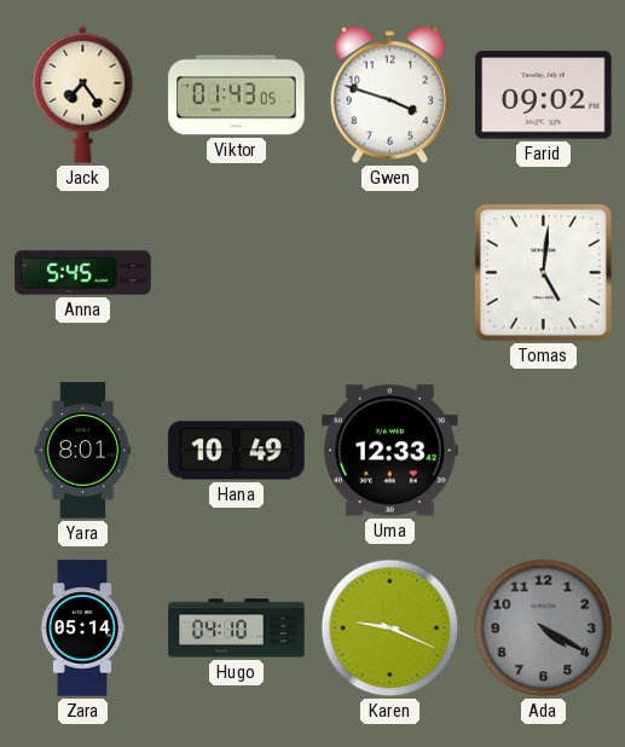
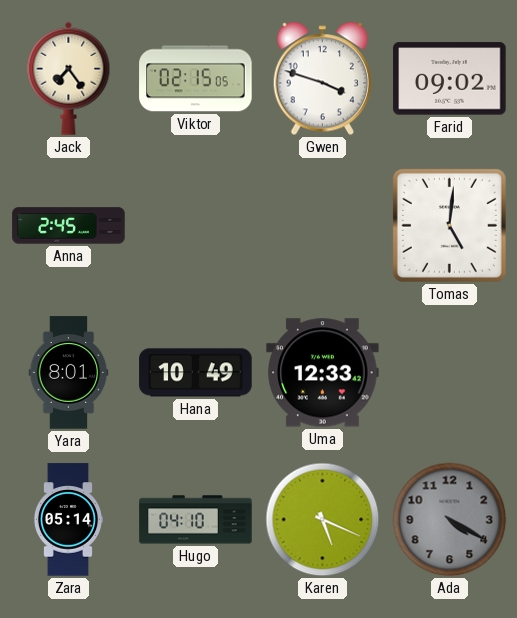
Viktor: 01:43 -> 02:15 (196, 79)
Anna: 5:45 -> 2:45 (69, 226)
Karen: 9:19 -> 5:19 (323, 520)
